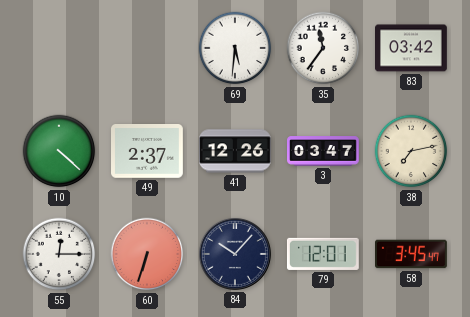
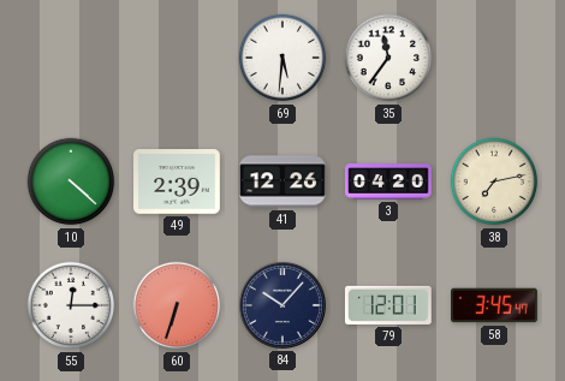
83: 03:42 -> none (412, 48)
49: 2:37 -> 2:39 (178, 183)
3: 03:47 -> 04:20 (389, 181)
